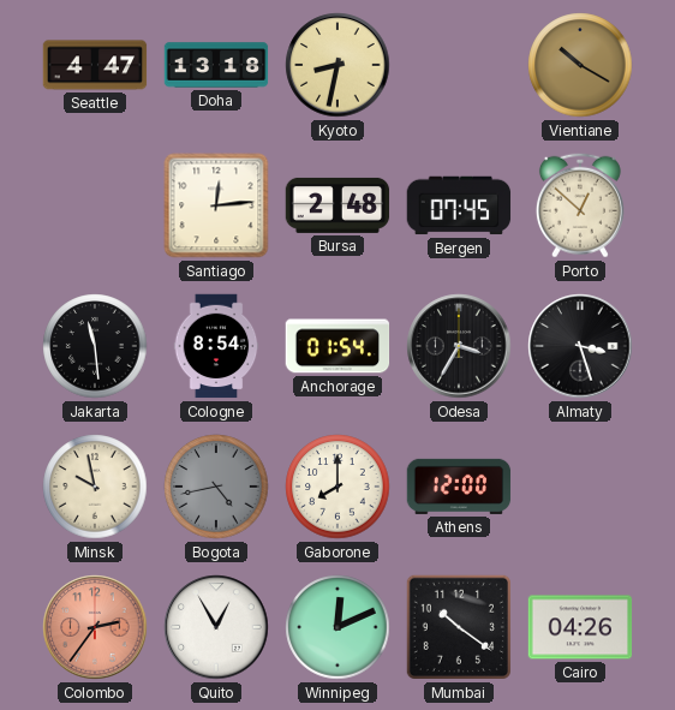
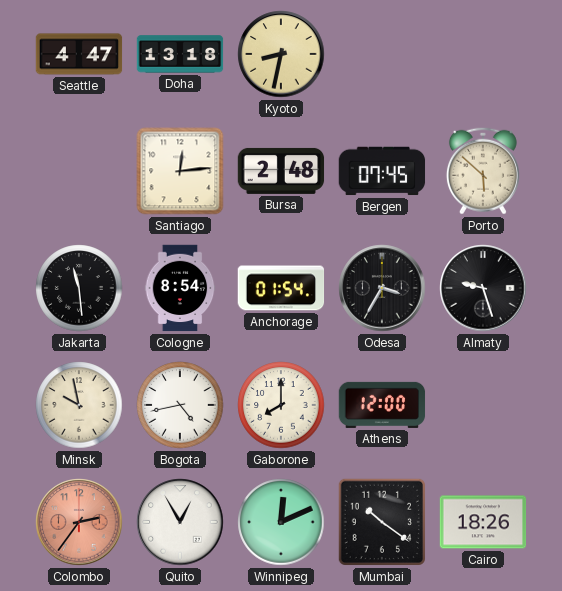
Vientiane: 10:20 -> none (580, 65)
Porto: 12:52 -> 5:52 (483, 171)
Almaty: 3:27 -> 9:27 (483, 288)
Bogota dial: grey -> white (180, 405)
Cairo: 04:26 -> 18:26 (483, 522)
